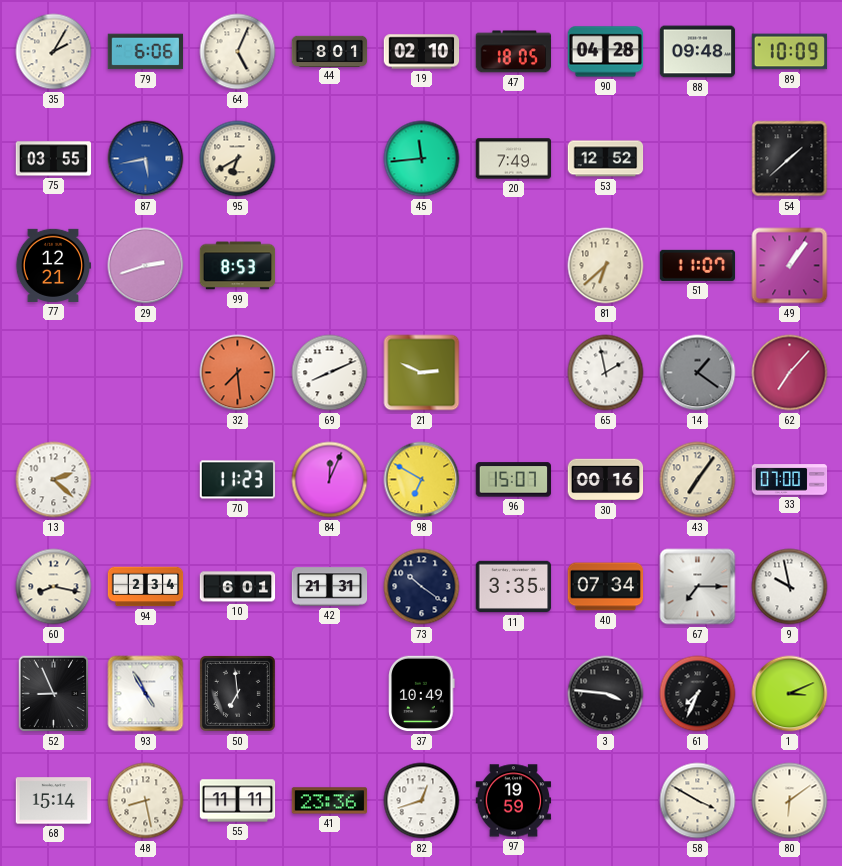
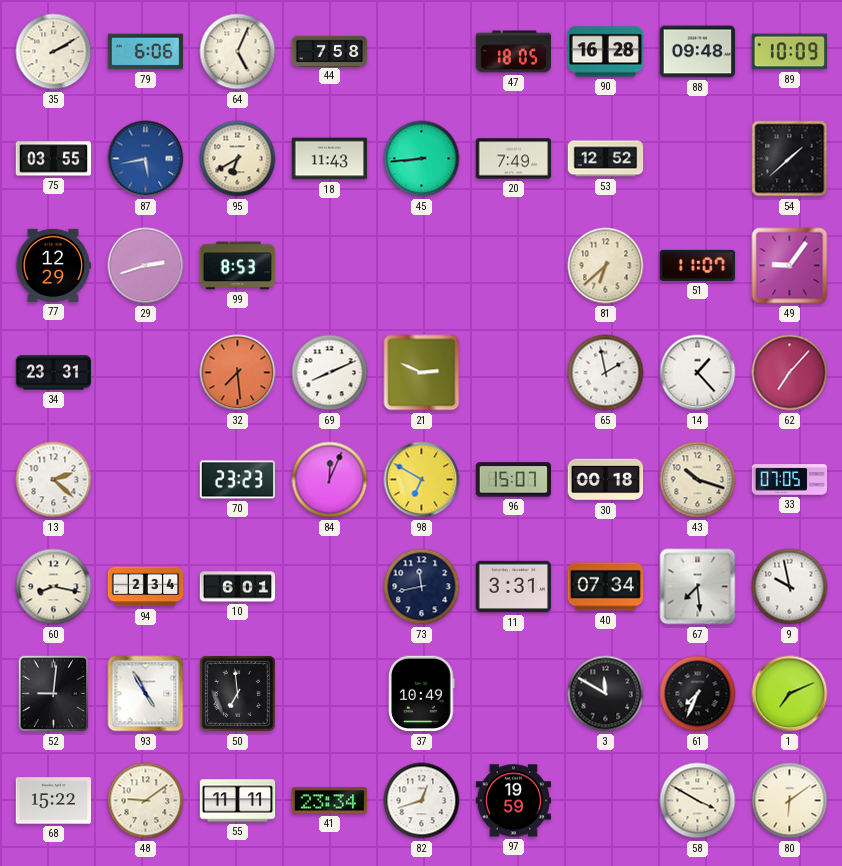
35: 2:05 -> 2:10 (54, 52)
44: 8:01 -> 7:58 (330, 51)
19: 02:10 -> none (422, 52)
90: 04:28 -> 16:28 (606, 52)
18: none -> 11:43 (330, 159)
45: 11:44 -> 8:44 (422, 159)
77: 12:21 -> 12:29 (53, 265)
49: 1:06 -> 9:06 (790, 266)
34: none -> 23:31 (54, 373)
14: 1:21 -> 1:23 (698, 373)
14 dial: grey -> white (698, 373)
70: 11:23 -> 23:23 (238, 480)
30: 00:16 -> 00:18 (606, 480)
43: 7:06 -> 10:18 (698, 480)
33: 07:00 -> 07:05 (790, 480)
42: 21:31 -> none (330, 587)
73: 10:21 -> 11:43 (422, 587)
11: 3:35 -> 3:31 (514, 587)
67: 7:15 -> 7:29 (698, 587)
52: 8:56 -> 9:01 (54, 694)
3: 3:46 -> 11:50 (606, 694)
1: 3:11 -> 7:11 (790, 694)
68: 15:14 -> 15:22 (54, 801)
48: 8:28 -> 9:09 (146, 801)
41: 23:36 -> 23:34 (330, 801)
